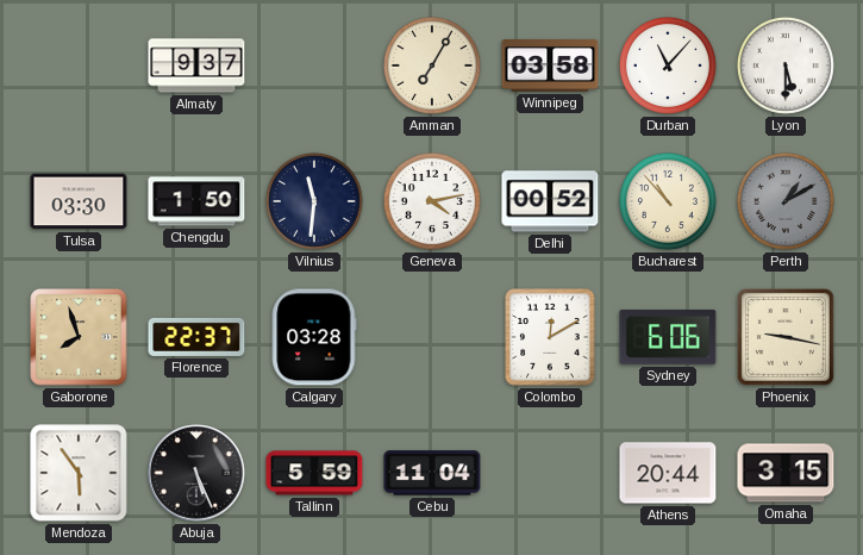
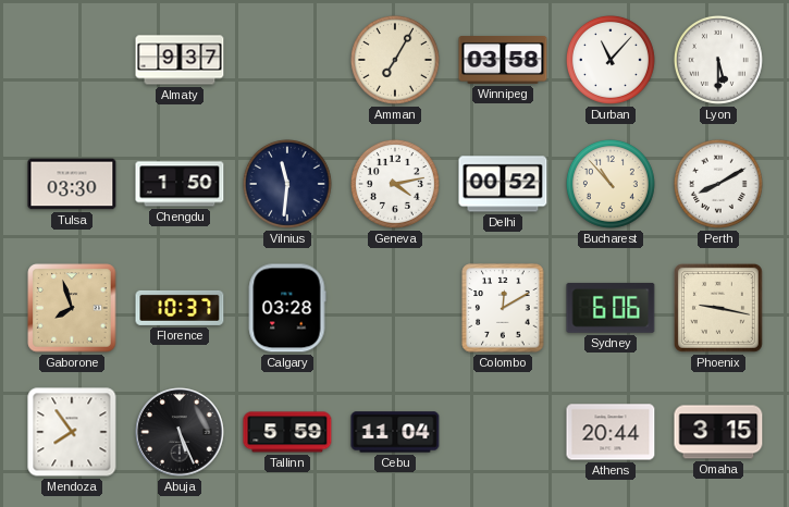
Perth: 1:10 -> 8:10 (718, 184)
Perth dial: grey -> white (718, 184)
Florence: 22:37 -> 10:37 (180, 308)
Mendoza: 5:54 -> 7:54 (72, 432)
